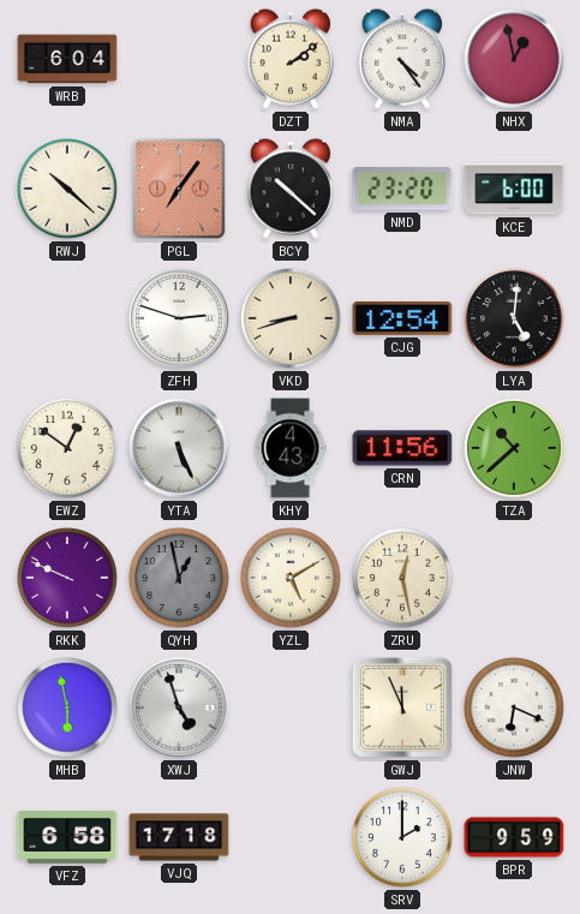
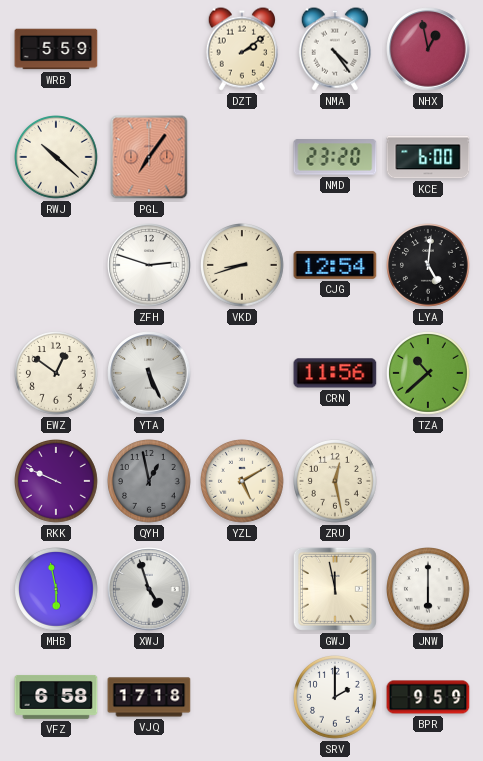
WRB: 6:04 -> 5:59 (56, 49)
BCY: 10:22 -> none (291, 189)
KHY: 4:43 -> none (291, 448)
GWJ: 11:56 -> 11:58 (335, 589)
JNW: 6:19 -> 6:00 (429, 590)
